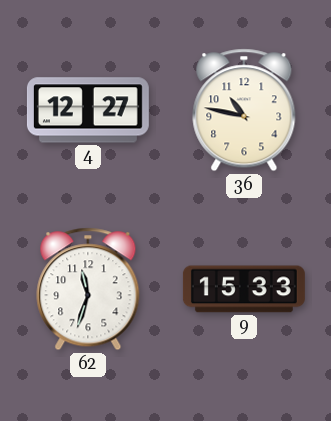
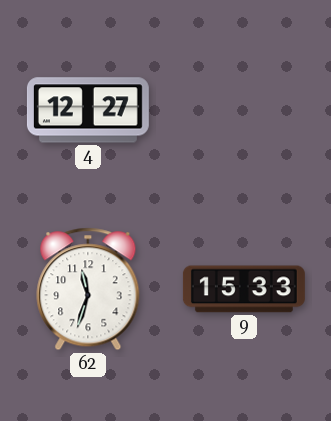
36: 10:47 -> none (244, 110)
